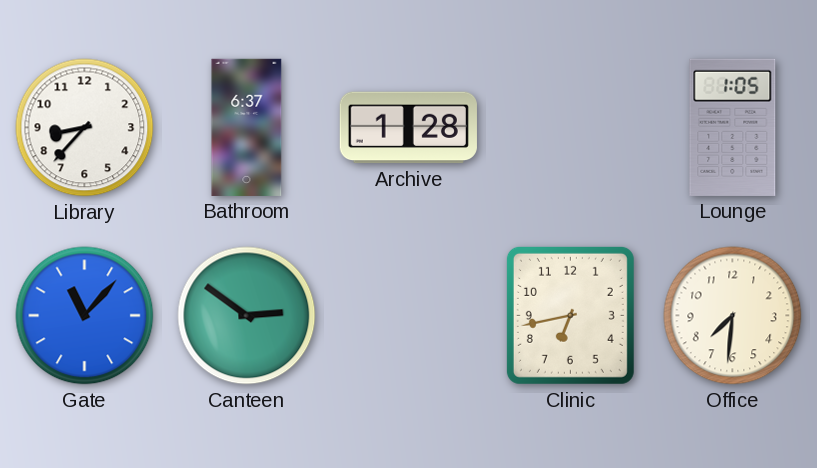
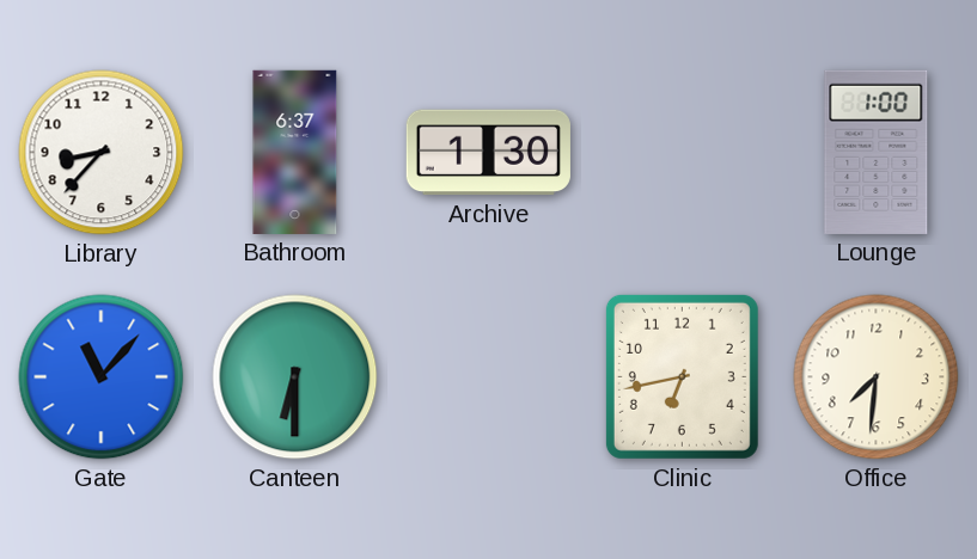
Archive: 1:28 -> 1:30 (488, 153)
Lounge: 1:05 -> 1:00 (877, 152)
Canteen: 2:51 -> 6:30 (295, 377)
